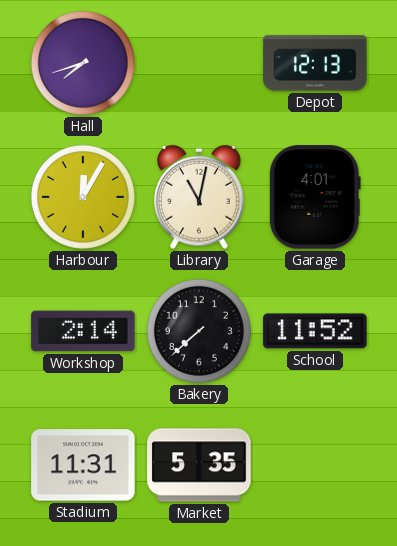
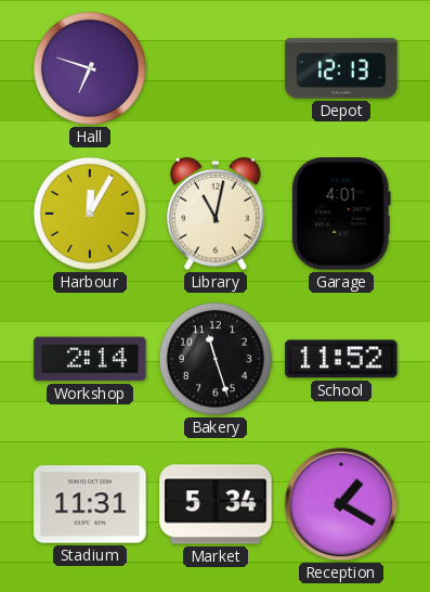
Hall: 7:42 -> 6:48 (90, 68)
Bakery: 7:38 -> 11:27 (216, 359)
Market: 5:35 -> 5:34 (216, 504)
Reception: none -> 1:20 (341, 504)
